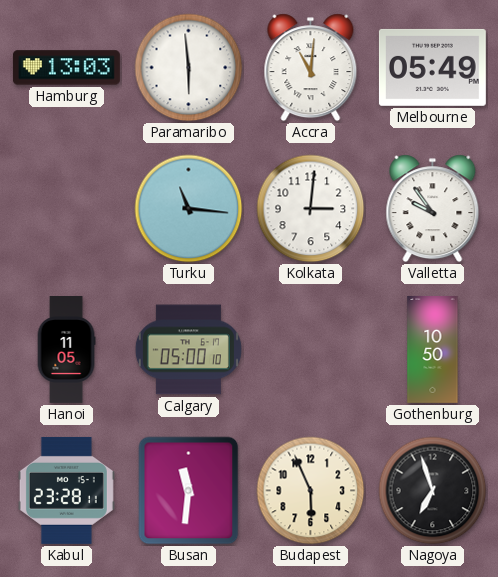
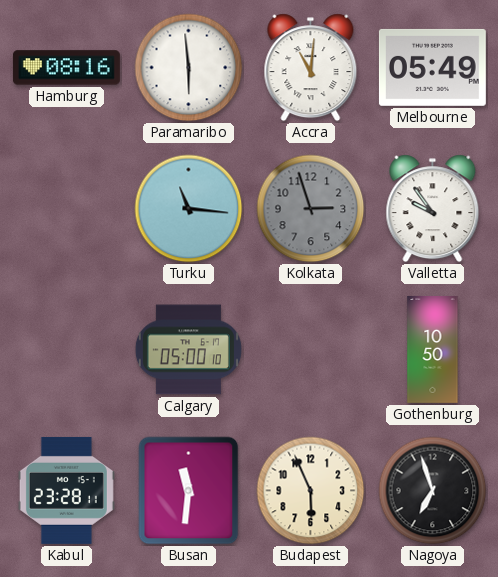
Hamburg: 13:03 -> 08:16 (66, 68)
Kolkata: 3:01 -> 2:57 (311, 209)
Kolkata dial: white -> grey (311, 209)
Hanoi: 11:05 -> none (66, 350)
